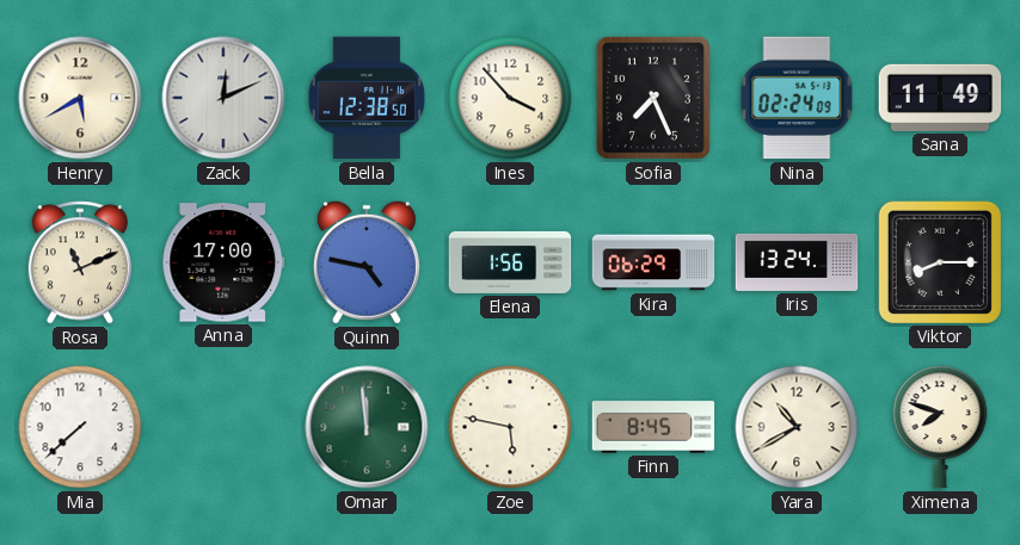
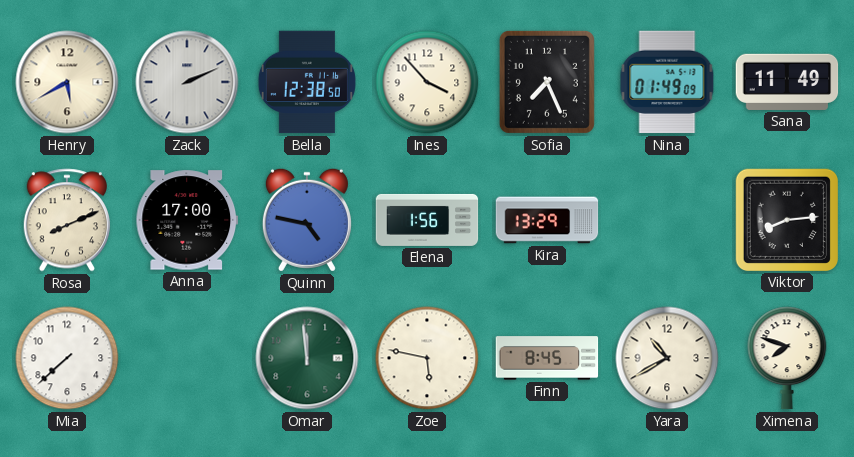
Zack: 12:11 -> 2:11 (187, 82)
Nina: 02:24 -> 01:49 (667, 82)
Rosa: 11:11 -> 8:11 (66, 220)
Kira: 06:29 -> 13:29 (547, 220)
Iris: 13:24 -> none (797, 262)
Viktor: 8:15 -> 8:14 (786, 219)
